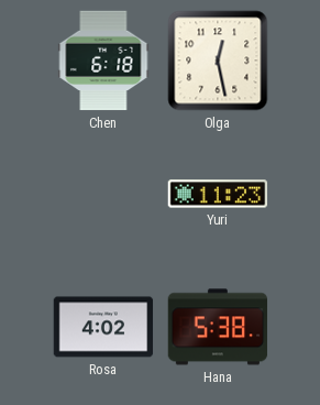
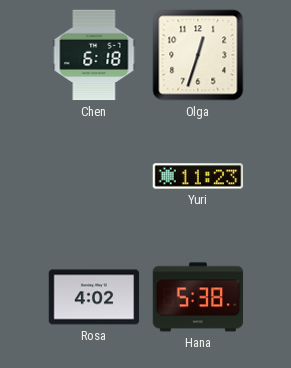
Olga: 12:28 -> 12:33 (198, 55)
